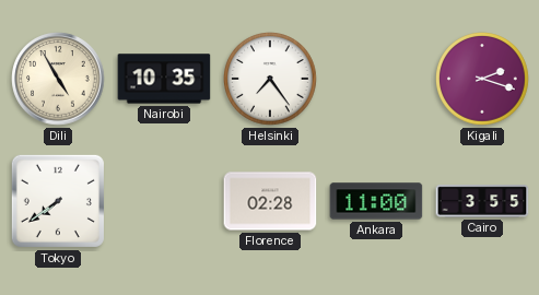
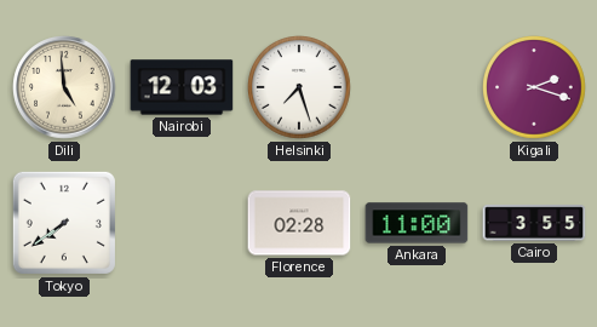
Dili: 4:55 -> 4:59 (64, 87)
Nairobi: 10:35 -> 12:03 (182, 87)
Helsinki: 7:24 -> 7:27 (300, 88)
